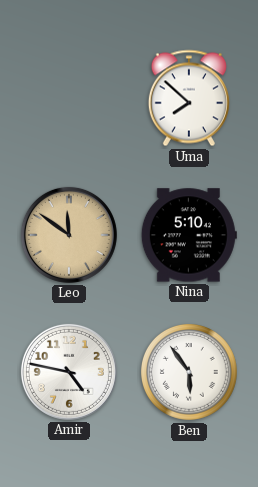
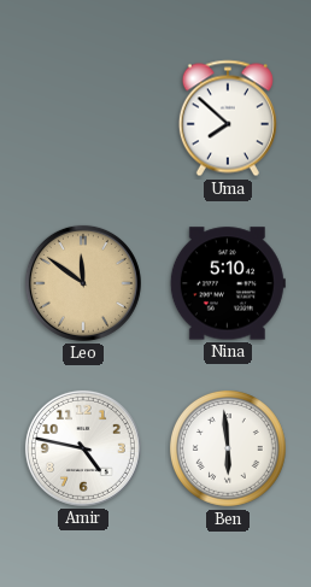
Ben: 5:54 -> 5:59 (228, 448)
